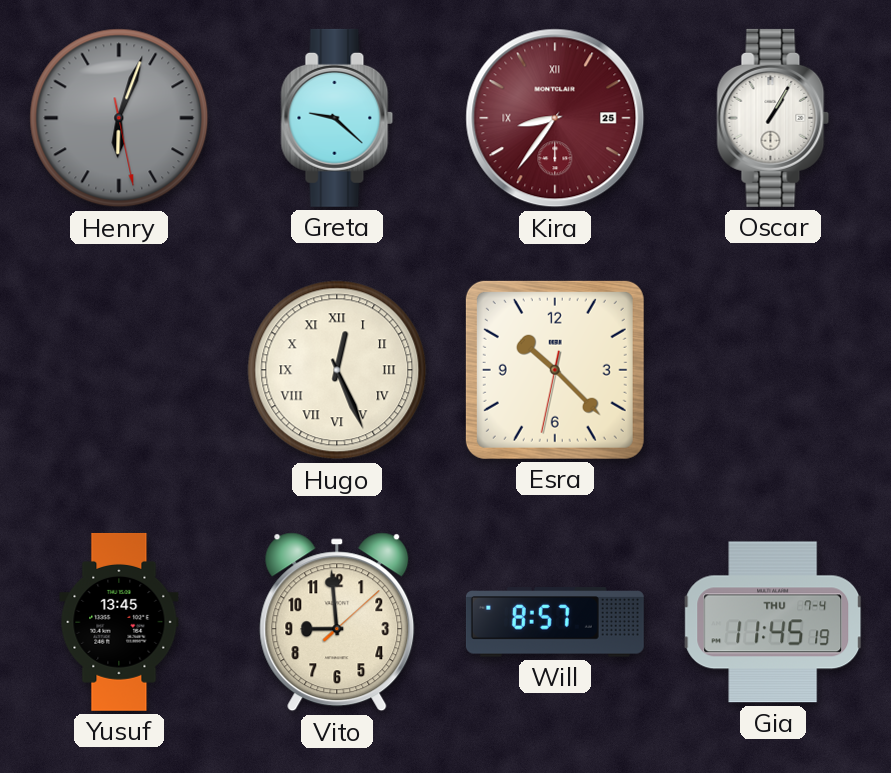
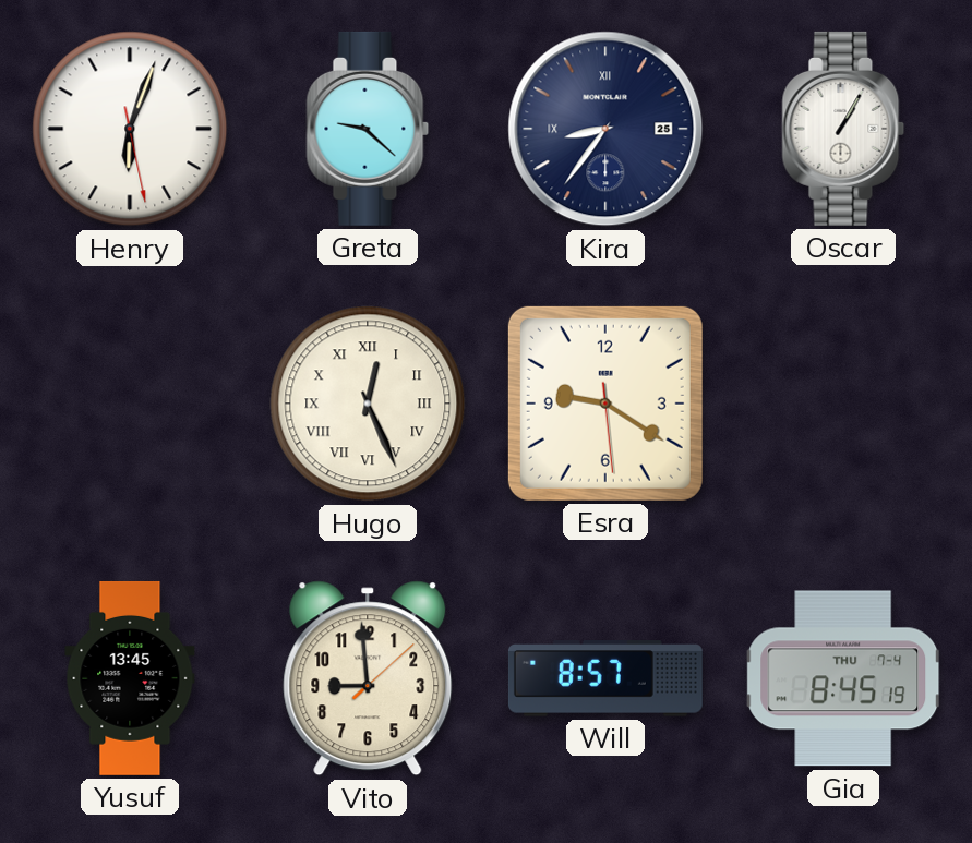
Henry dial: grey -> white (130, 129)
Kira dial: burgundy -> navy (605, 129)
Esra: 10:22 -> 9:20 (605, 404)
Gia: 11:45 -> 8:45 (843, 678)
